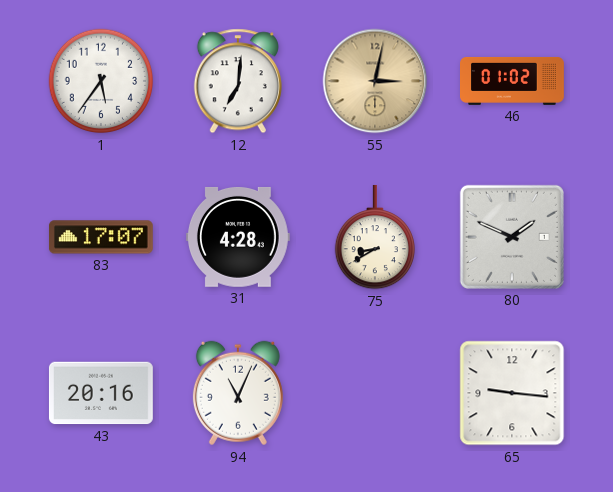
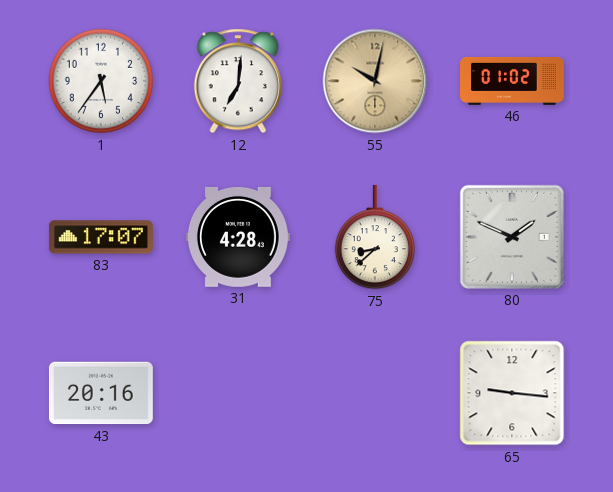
55: 3:02 -> 10:02 (375, 81)
75: 8:40 -> 8:38 (374, 237)
94: 11:04 -> none (238, 393)
